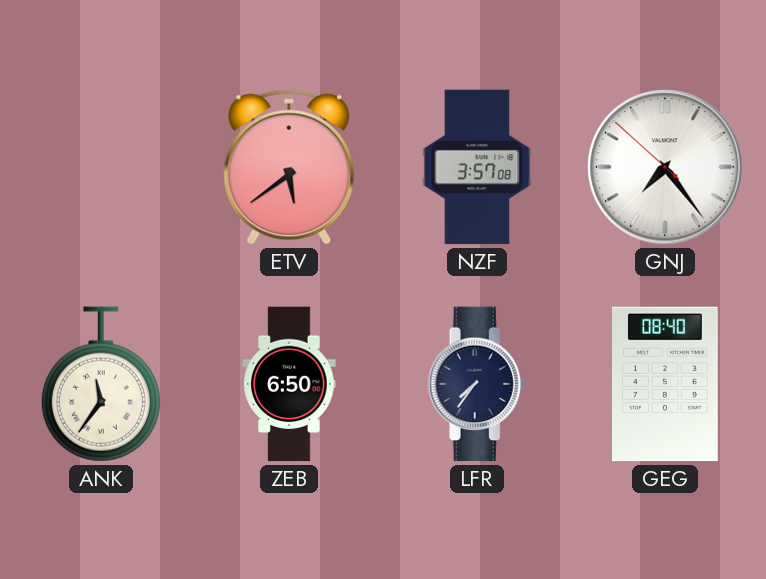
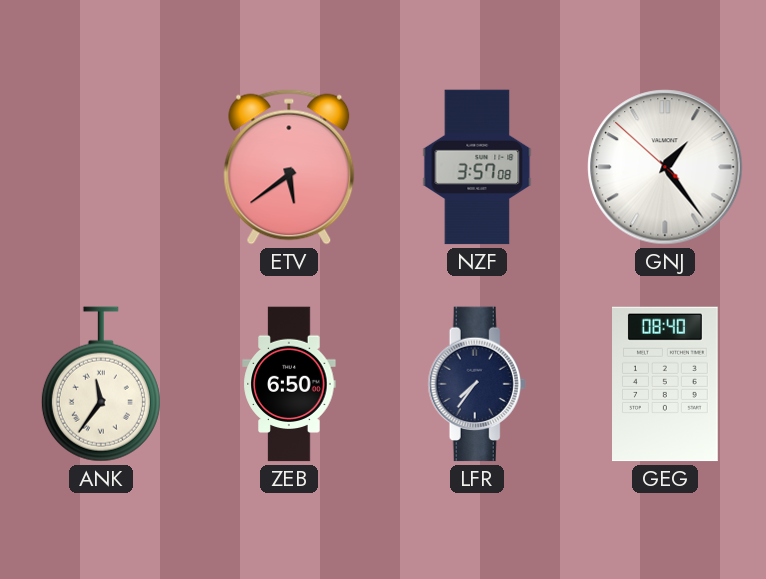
GNJ: 7:23 -> 1:23 (665, 167)
